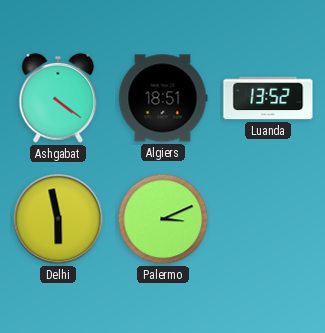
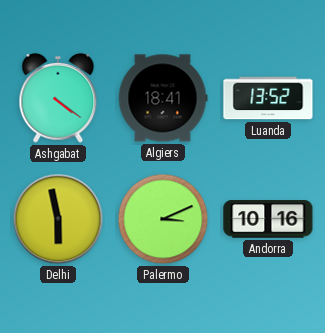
Algiers: 18:51 -> 18:41 (163, 98)
Andorra: none -> 10:16 (268, 219)
